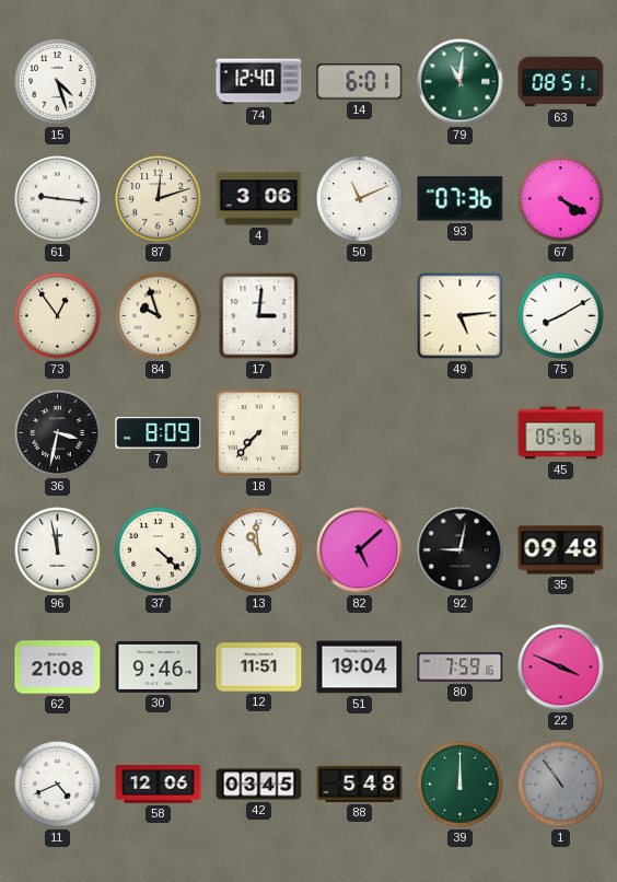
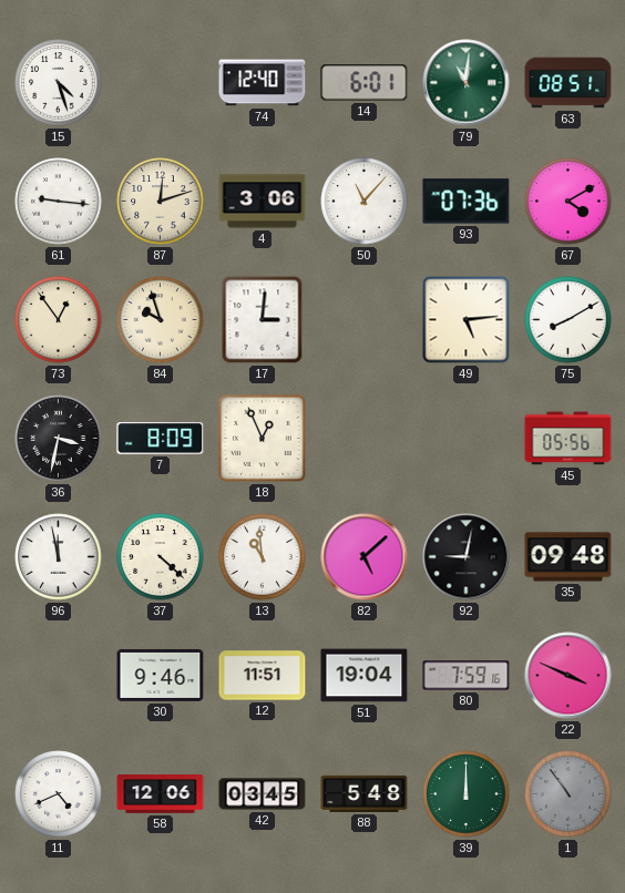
50: 11:11 -> 11:07 (365, 202)
67: 4:20 -> 4:10 (568, 202)
18: 7:37 -> 12:56 (262, 438)
62: 21:08 -> none (58, 668)
